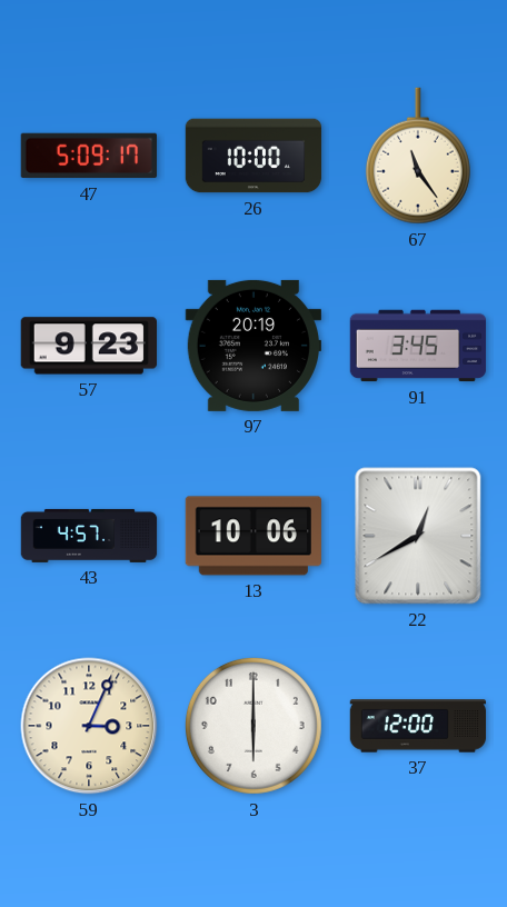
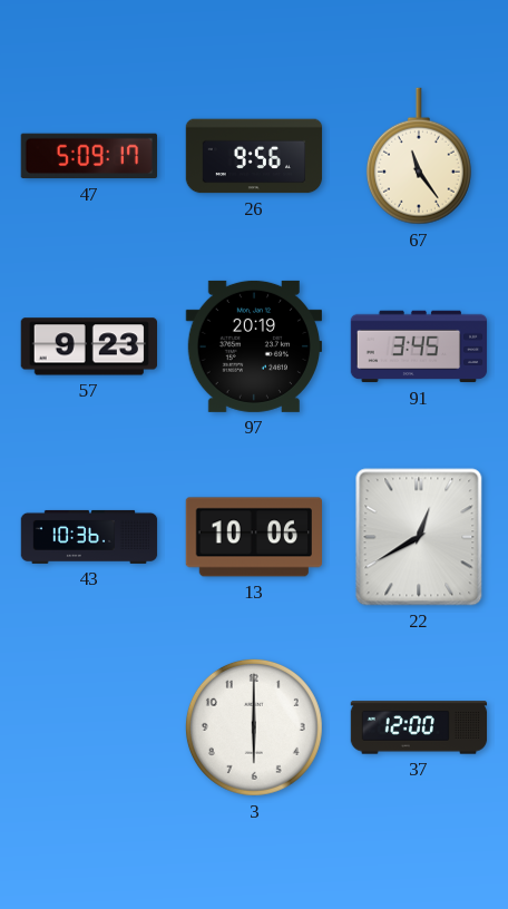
26: 10:00 -> 9:56 (254, 156)
43: 4:57 -> 10:36 (89, 537)
59: 3:04 -> none (89, 726)
